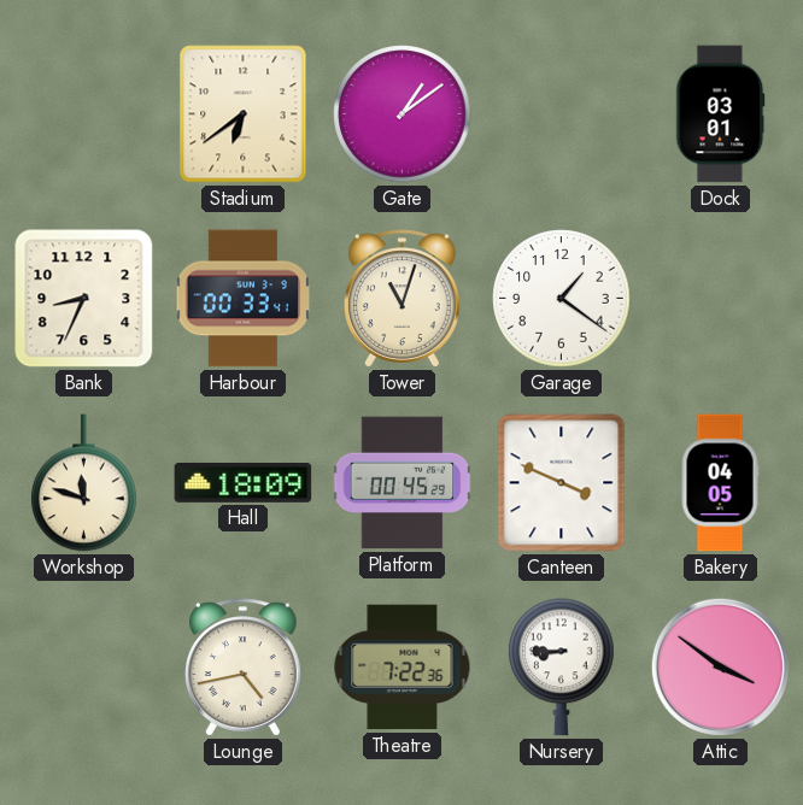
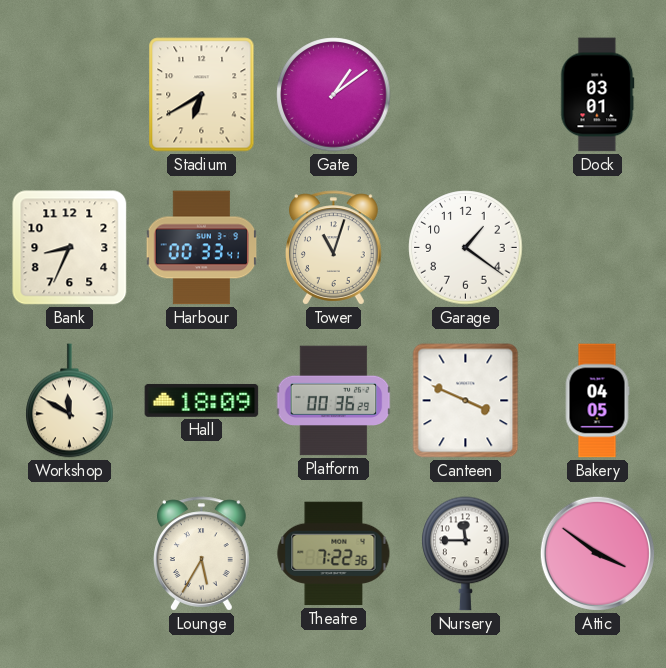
Stadium: 6:39 -> 6:40 (202, 95)
Workshop: 11:48 -> 11:50 (70, 401)
Platform: 00:45 -> 00:36 (334, 401)
Lounge: 4:43 -> 5:35 (202, 554)
Nursery: 8:45 -> 11:45 (466, 554)
